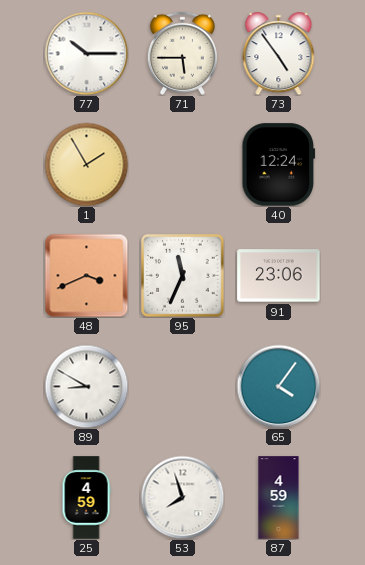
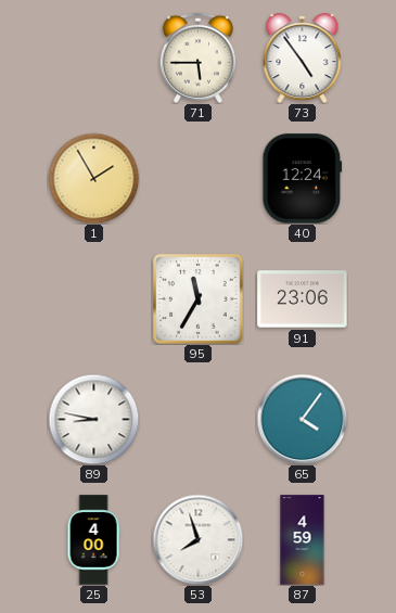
77: 10:15 -> none (86, 53)
48: 3:41 -> none (86, 275)
95: 11:34 -> 11:35 (199, 299)
89: 8:50 -> 8:47 (93, 419)
25: 4:59 -> 4:00 (93, 540)
